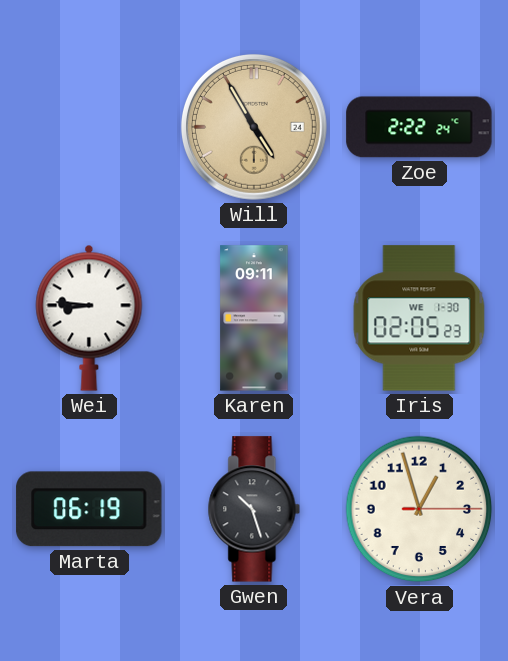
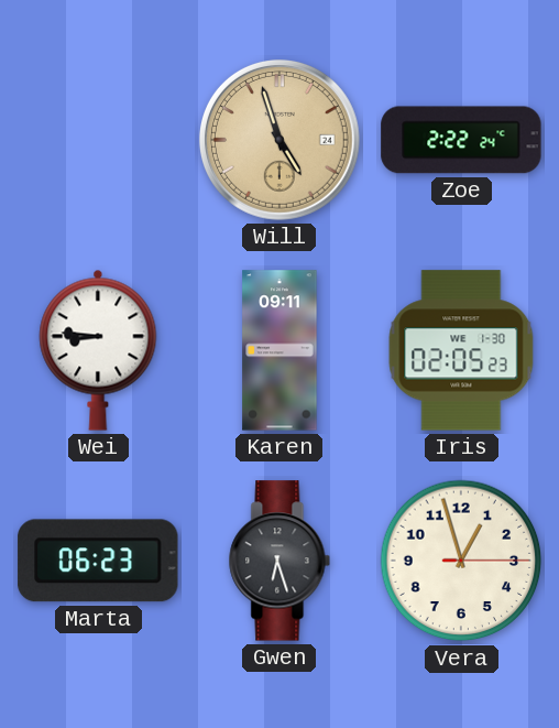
Will: 4:55 -> 4:57 (279, 140)
Marta: 06:19 -> 06:23 (98, 561)
Gwen: 10:27 -> 6:27 (279, 561)
